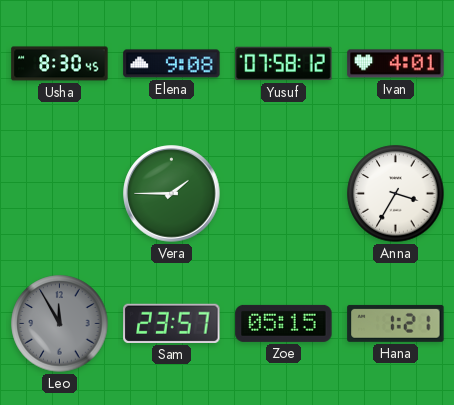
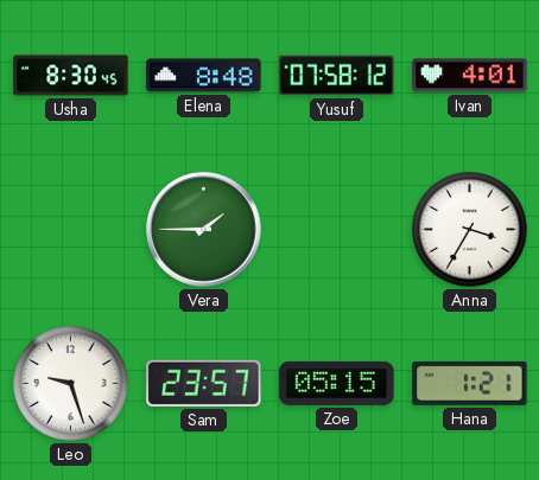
Elena: 9:08 -> 8:48 (204, 76)
Leo: 11:55 -> 9:27 (71, 384)
Leo dial: grey -> white (71, 384)
